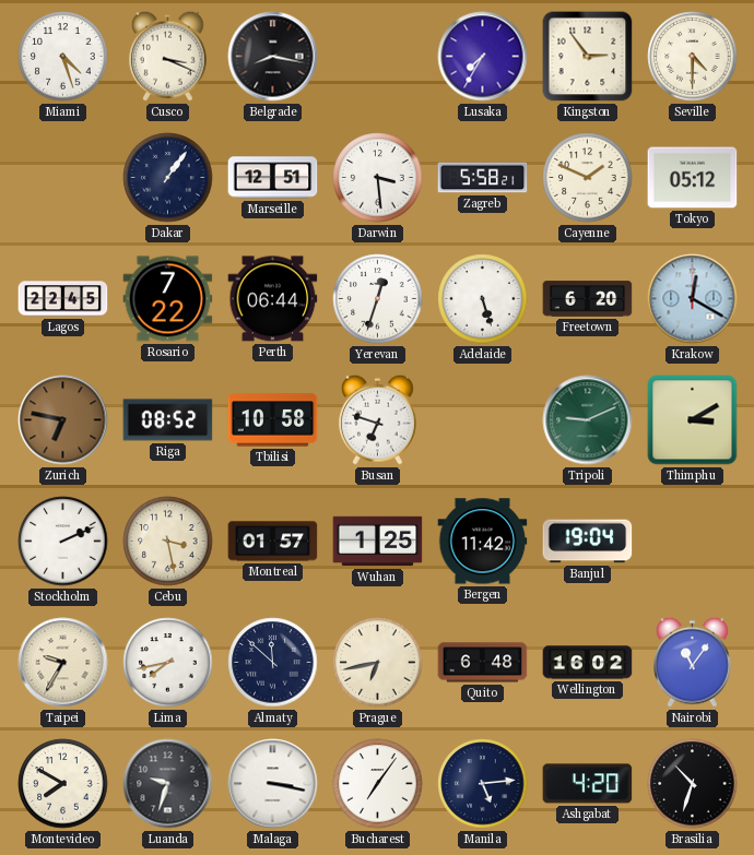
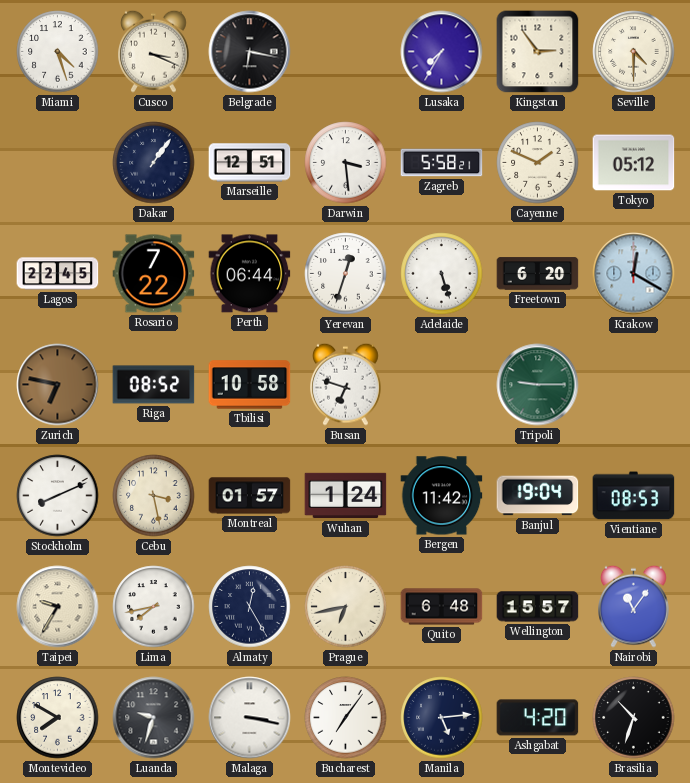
Belgrade: 8:17 -> 6:17 (250, 52)
Tripoli: 9:11 -> 9:15 (538, 385)
Thimphu: 3:10 -> none (693, 420)
Stockholm: 2:11 -> 8:11 (58, 496)
Wuhan: 1:25 -> 1:24 (346, 496)
Vientiane: none -> 08:53 (634, 496)
Almaty: 11:52 -> 12:25 (250, 607)
Wellington: 16:02 -> 15:57 (538, 607)
